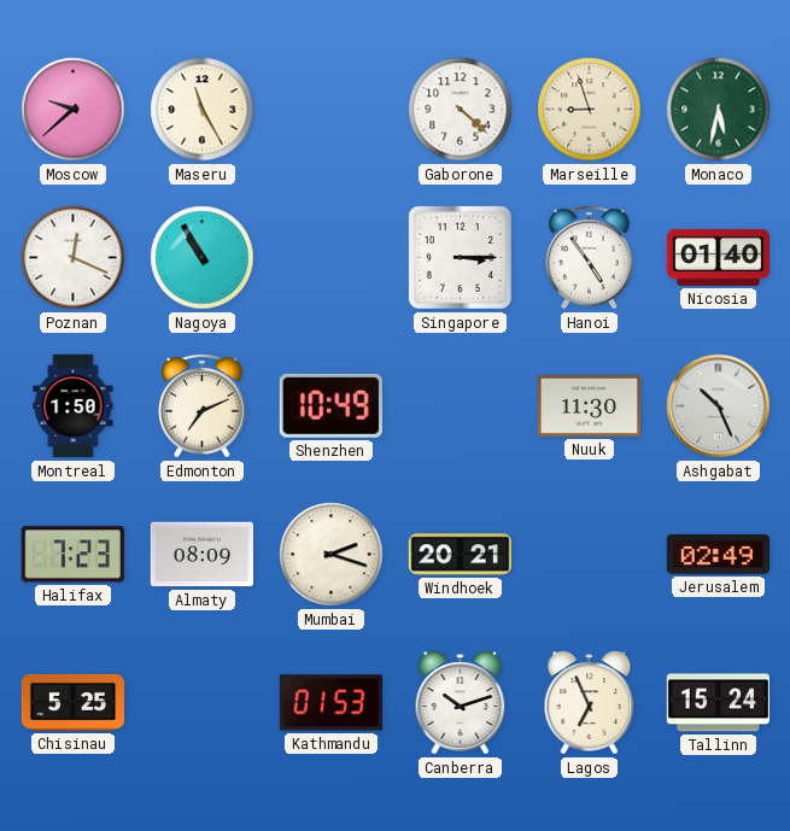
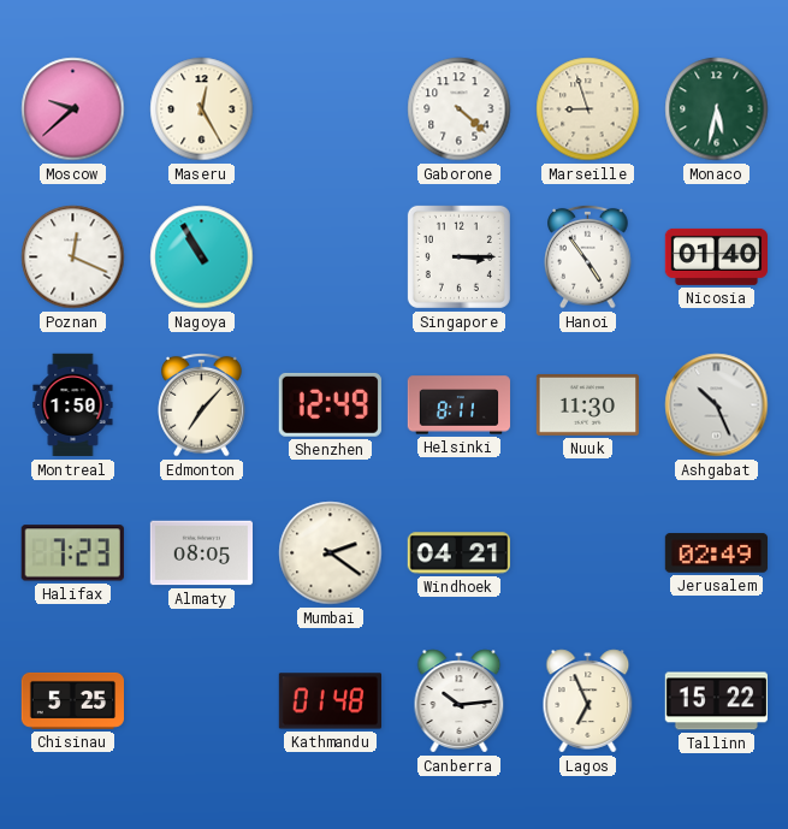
Maseru: 11:25 -> 12:25 (202, 109)
Edmonton: 7:11 -> 7:07 (202, 404)
Shenzhen: 10:49 -> 12:49 (330, 404)
Helsinki: none -> 8:11 (460, 405)
Almaty: 08:09 -> 08:05 (201, 553)
Mumbai: 2:18 -> 2:21 (331, 553)
Windhoek: 20:21 -> 04:21 (458, 553)
Kathmandu: 01:53 -> 01:48 (330, 701)
Canberra: 10:12 -> 10:14 (460, 701)
Tallinn: 15:24 -> 15:22 (716, 701)
